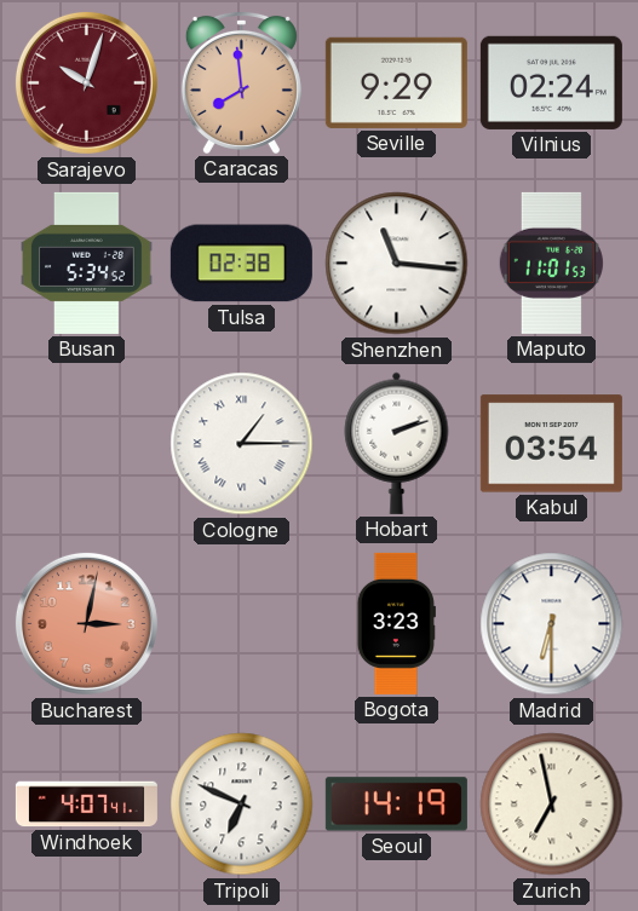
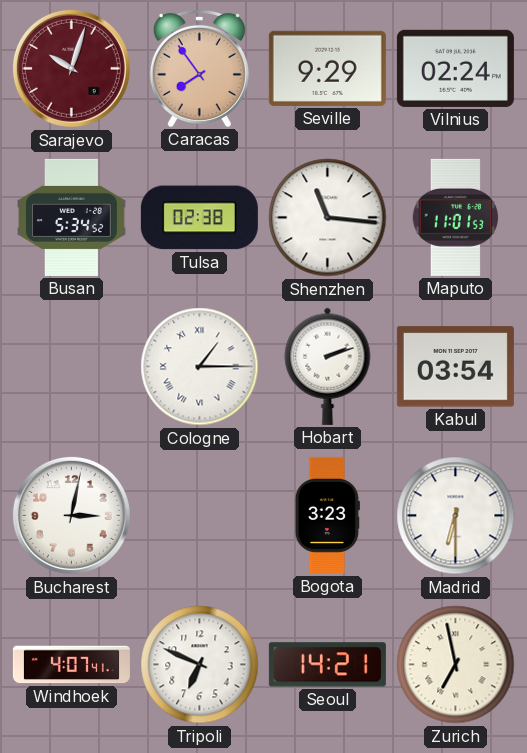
Caracas: 7:59 -> 7:54 (199, 68)
Bucharest dial: salmon -> white (71, 515)
Seoul: 14:19 -> 14:21 (327, 665)
